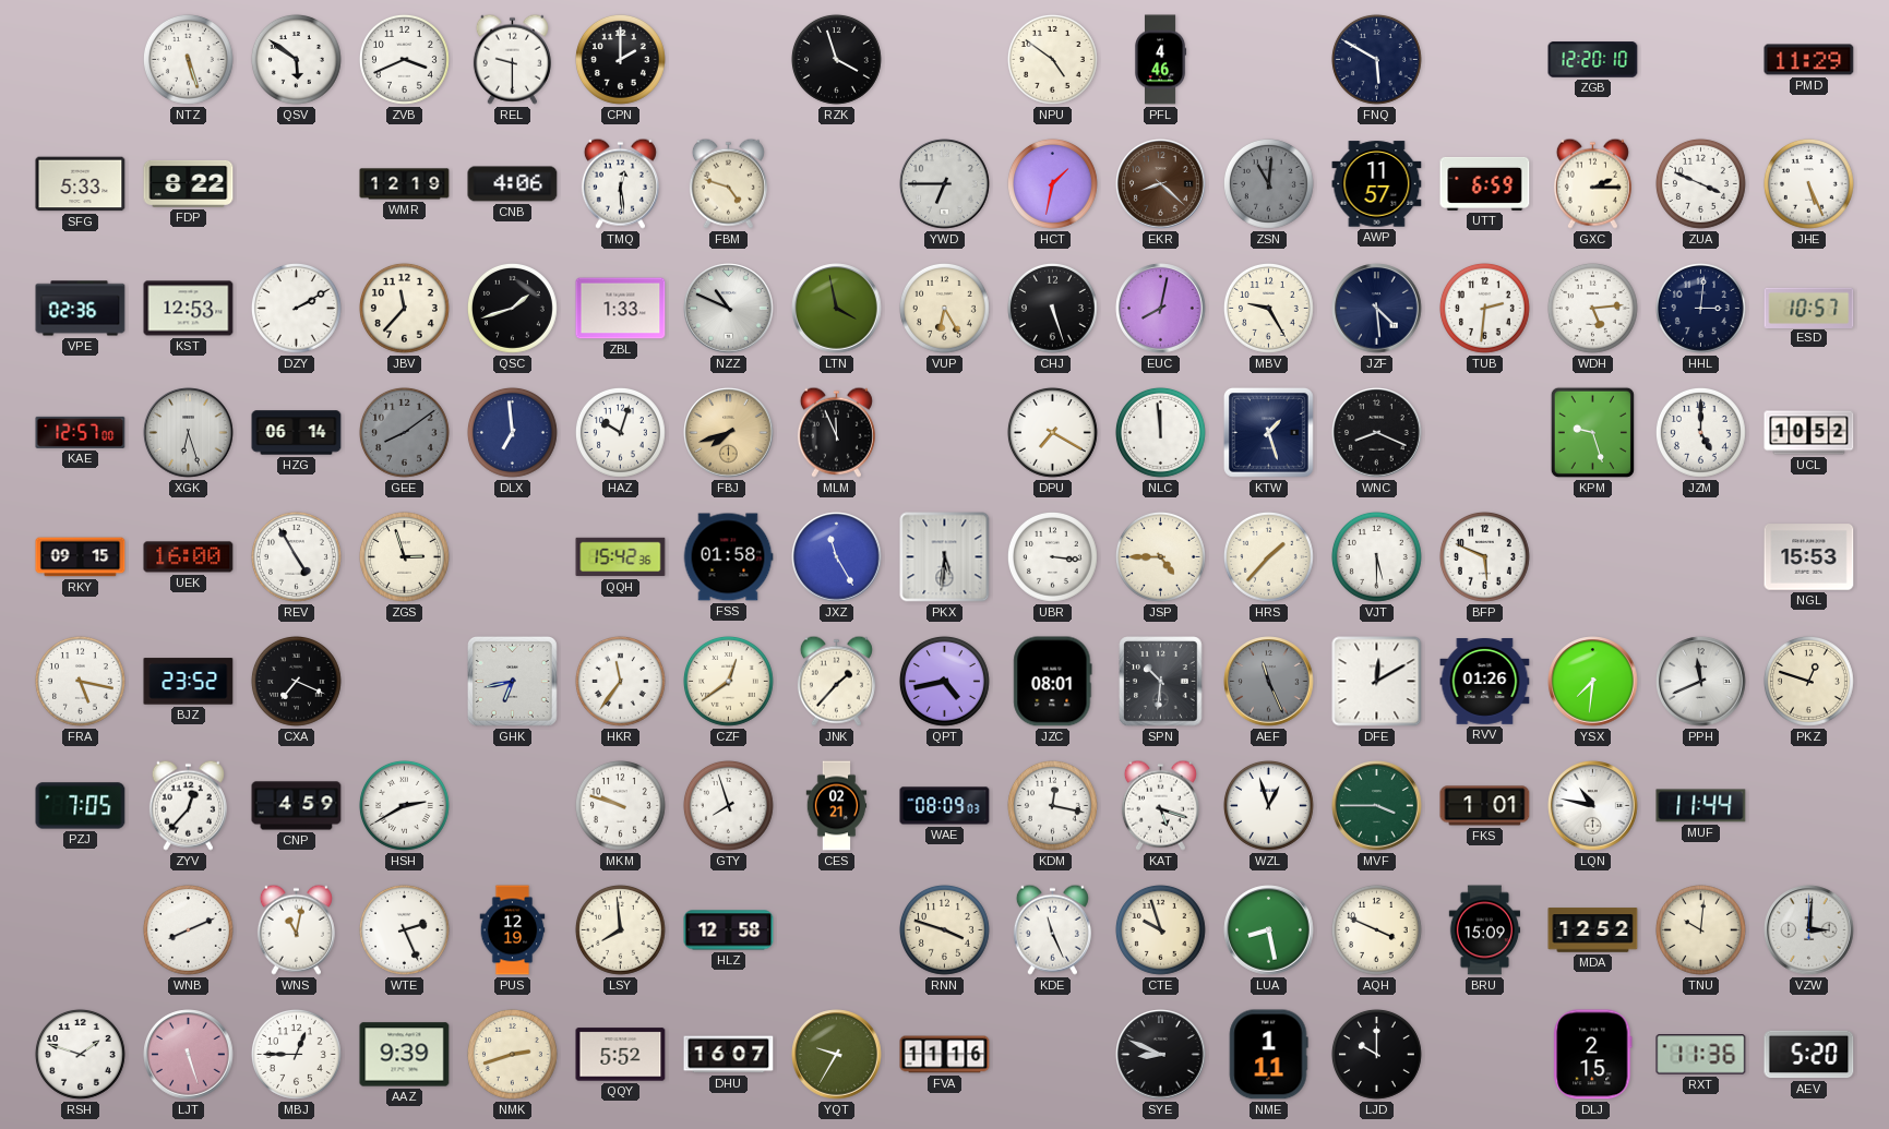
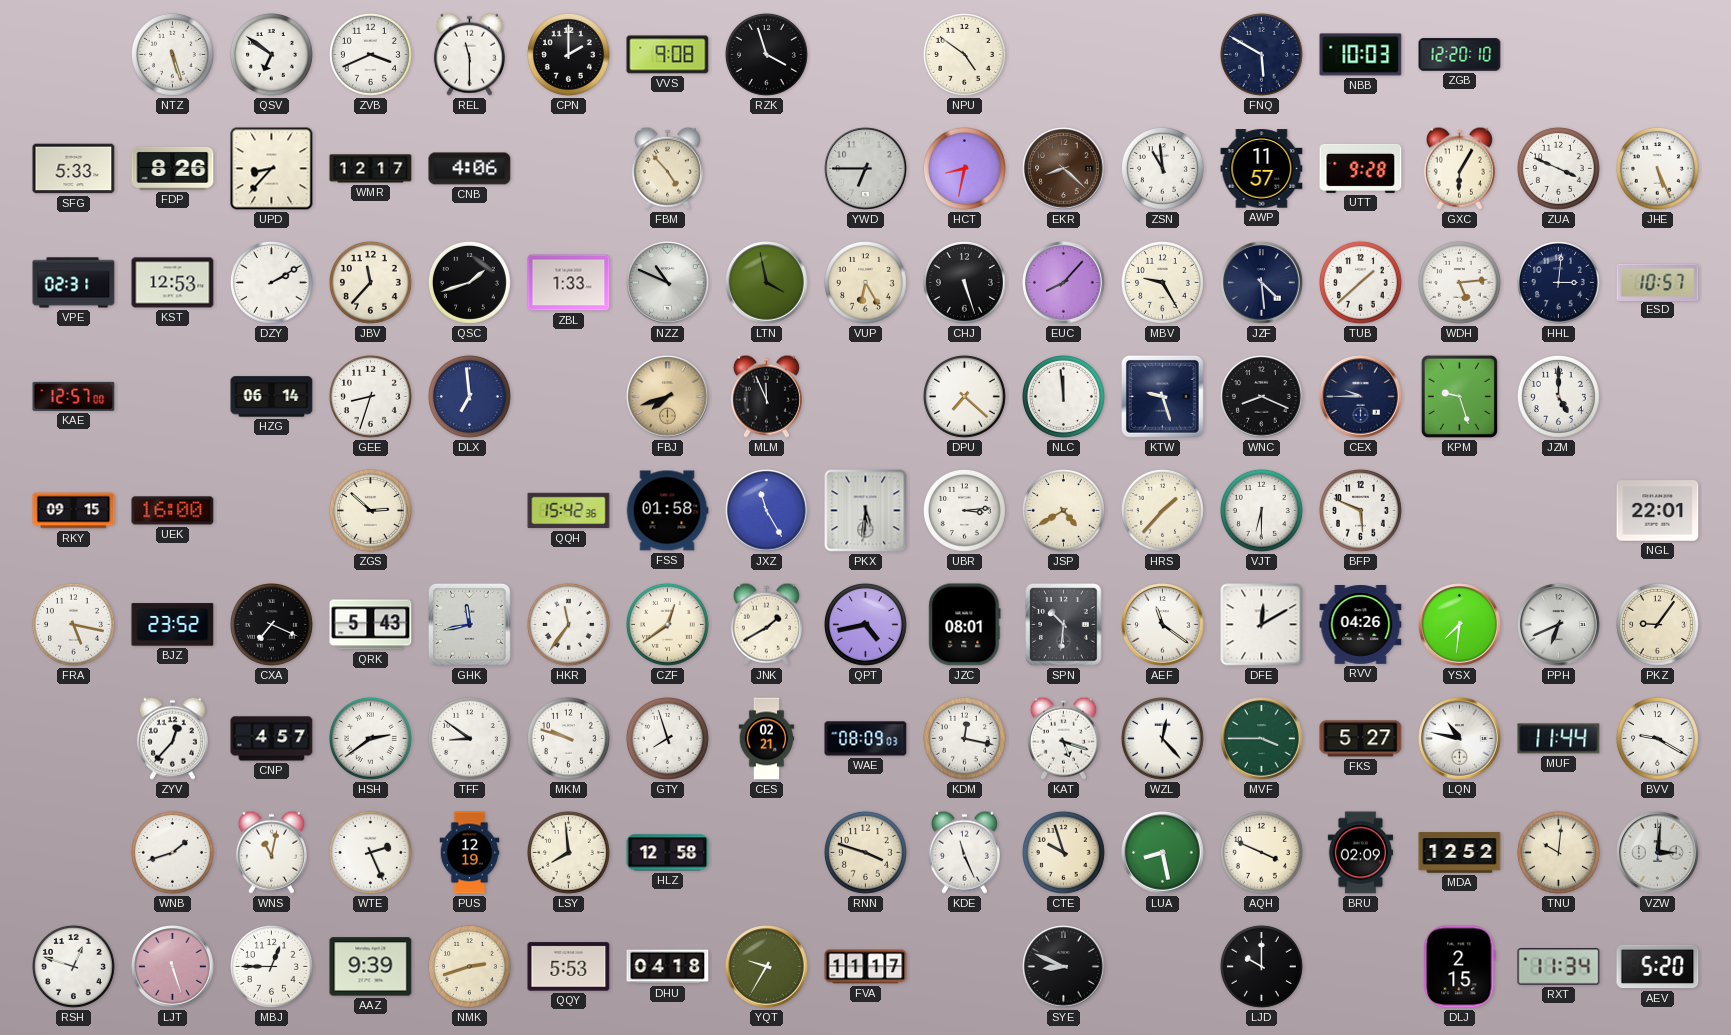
QSV: 5:51 -> 6:51 (271, 54)
REL: 9:30 -> 11:30 (469, 54)
VVS: none -> 9:08 (668, 55)
PFL: 4:46 -> none (1160, 60)
NBB: none -> 10:03 (1361, 55)
PMD: 11:29 -> none (1809, 60)
FDP: 8:22 -> 8:26 (173, 168)
UPD: none -> 8:37 (272, 169)
WMR: 12:19 -> 12:17 (371, 169)
TMQ: 12:29 -> none (620, 183)
FBM: 4:48 -> 4:53 (667, 168)
HCT: 1:32 -> 8:32 (964, 168)
ZSN: 11:01 -> 10:59 (1162, 168)
ZSN dial: grey -> white (1162, 168)
UTT: 6:59 -> 9:28 (1361, 168)
GXC: 2:15 -> 6:05 (1459, 168)
VPE: 02:36 -> 02:31 (74, 283)
EUC: 8:02 -> 8:07 (1064, 283)
TUB: 2:31 -> 1:38 (1360, 282)
XGK: 6:27 -> none (189, 433)
GEE: 8:09 -> 8:33 (370, 396)
GEE dial: grey -> white (370, 396)
HAZ: 10:03 -> none (620, 432)
DPU: 7:20 -> 7:22 (964, 396)
KTW: 1:27 -> 9:27 (1162, 396)
CEX: none -> 9:45 (1361, 397)
UCL: 10:52 -> none (1809, 433)
REV: 4:55 -> none (296, 556)
ZGS: 2:57 -> 2:52 (370, 510)
UBR: 3:16 -> 3:14 (964, 510)
JSP: 4:45 -> 4:40 (1063, 510)
VJT: 5:30 -> 6:30 (1261, 510)
NGL: 15:53 -> 22:01 (1658, 511)
QRK: none -> 5:43 (371, 625)
GHK: 6:43 -> 11:43 (469, 624)
JNK: 1:37 -> 1:40 (766, 624)
AEF: 11:26 -> 11:21 (1163, 625)
AEF dial: grey -> white (1163, 625)
RVV: 01:26 -> 04:26 (1361, 625)
PPH: 11:41 -> 6:41 (1559, 625)
PKZ: 12:48 -> 9:06 (1657, 624)
PZJ: 7:05 -> none (81, 806)
CNP: 4:59 -> 4:57 (272, 739)
HSH: 2:40 -> 2:39 (370, 738)
TFF: none -> 8:51 (469, 738)
WZL: 12:57 -> 12:23 (1162, 738)
FKS: 1:01 -> 5:27 (1361, 739)
BVV: none -> 9:20 (1657, 738)
WNB: 8:11 -> 1:42 (172, 852)
BRU: 15:09 -> 02:09 (1361, 853)
RSH: 1:48 -> 12:48 (73, 966)
QQY: 5:52 -> 5:53 (569, 967)
DHU: 16:07 -> 04:18 (668, 967)
FVA: 11:16 -> 11:17 (866, 967)
NME: 1:11 -> none (1268, 1055)
RXT: 11:36 -> 11:34 (1559, 967)
